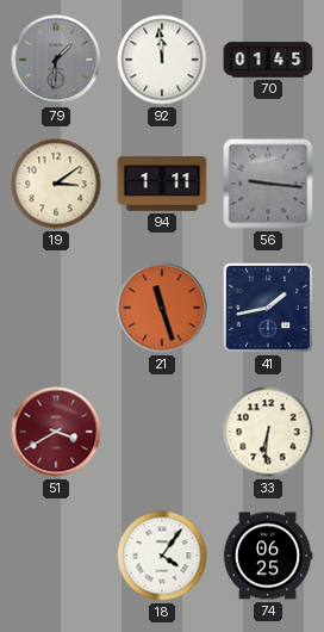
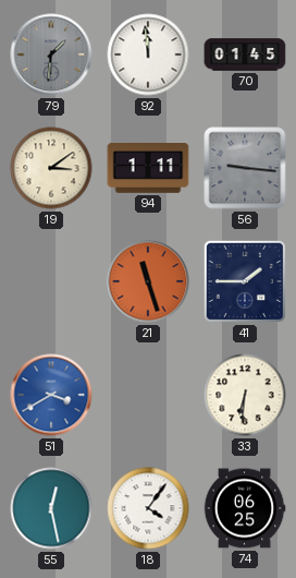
41: 1:43 -> 1:45 (245, 281)
51 dial: burgundy -> blue (51, 395)
55: none -> 12:28 (51, 508)
